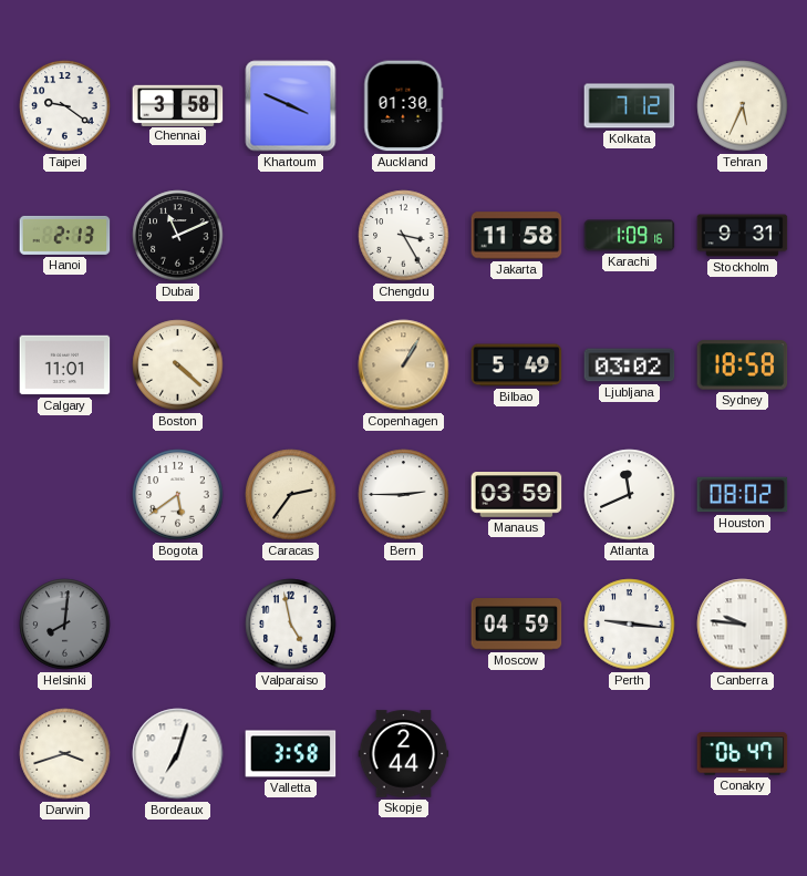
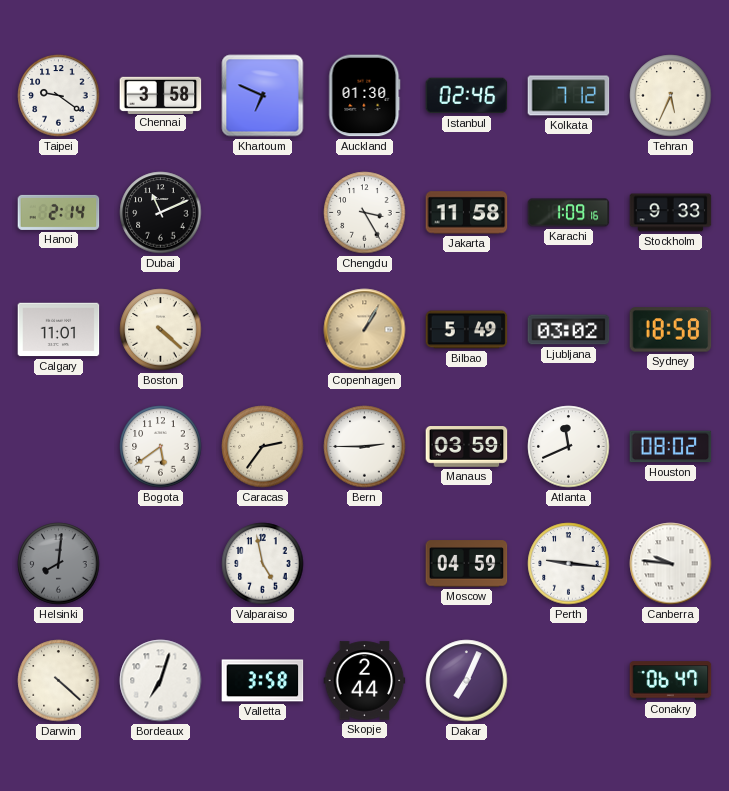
Khartoum: 3:49 -> 6:49 (263, 96)
Istanbul: none -> 02:46 (467, 96)
Hanoi: 2:13 -> 2:14 (59, 212)
Stockholm: 9:31 -> 9:33 (671, 213)
Darwin: 3:42 -> 4:22 (59, 681)
Dakar: none -> 7:04 (467, 681)
